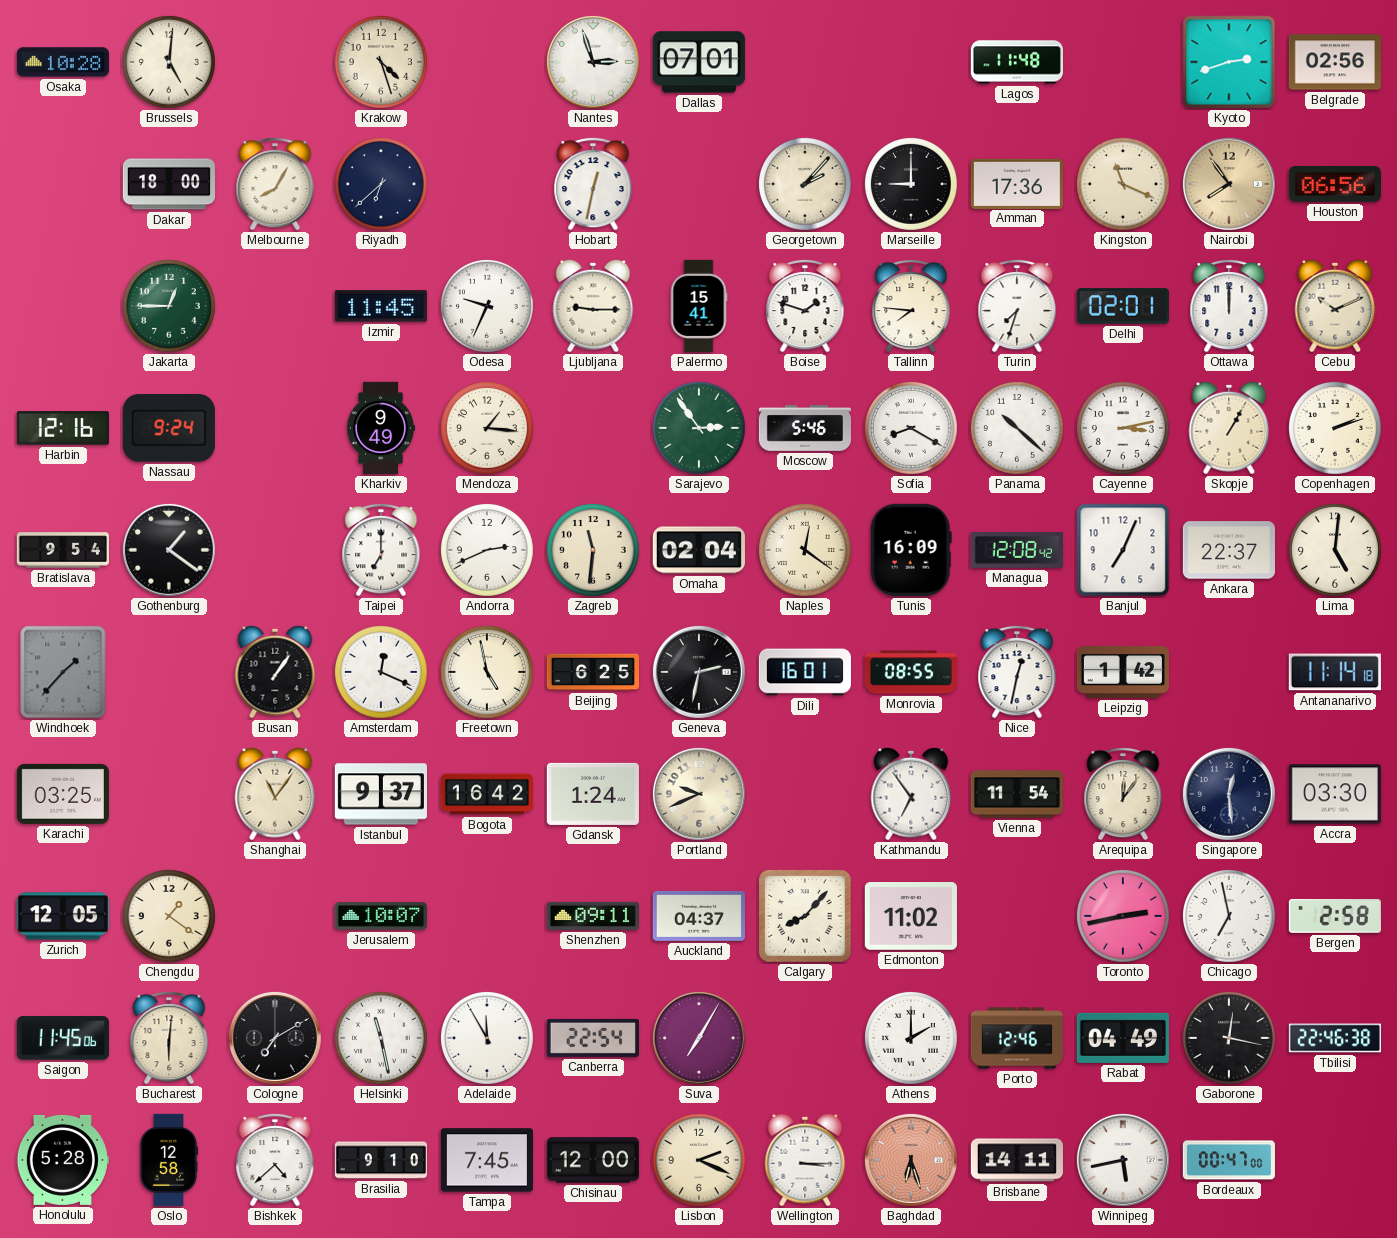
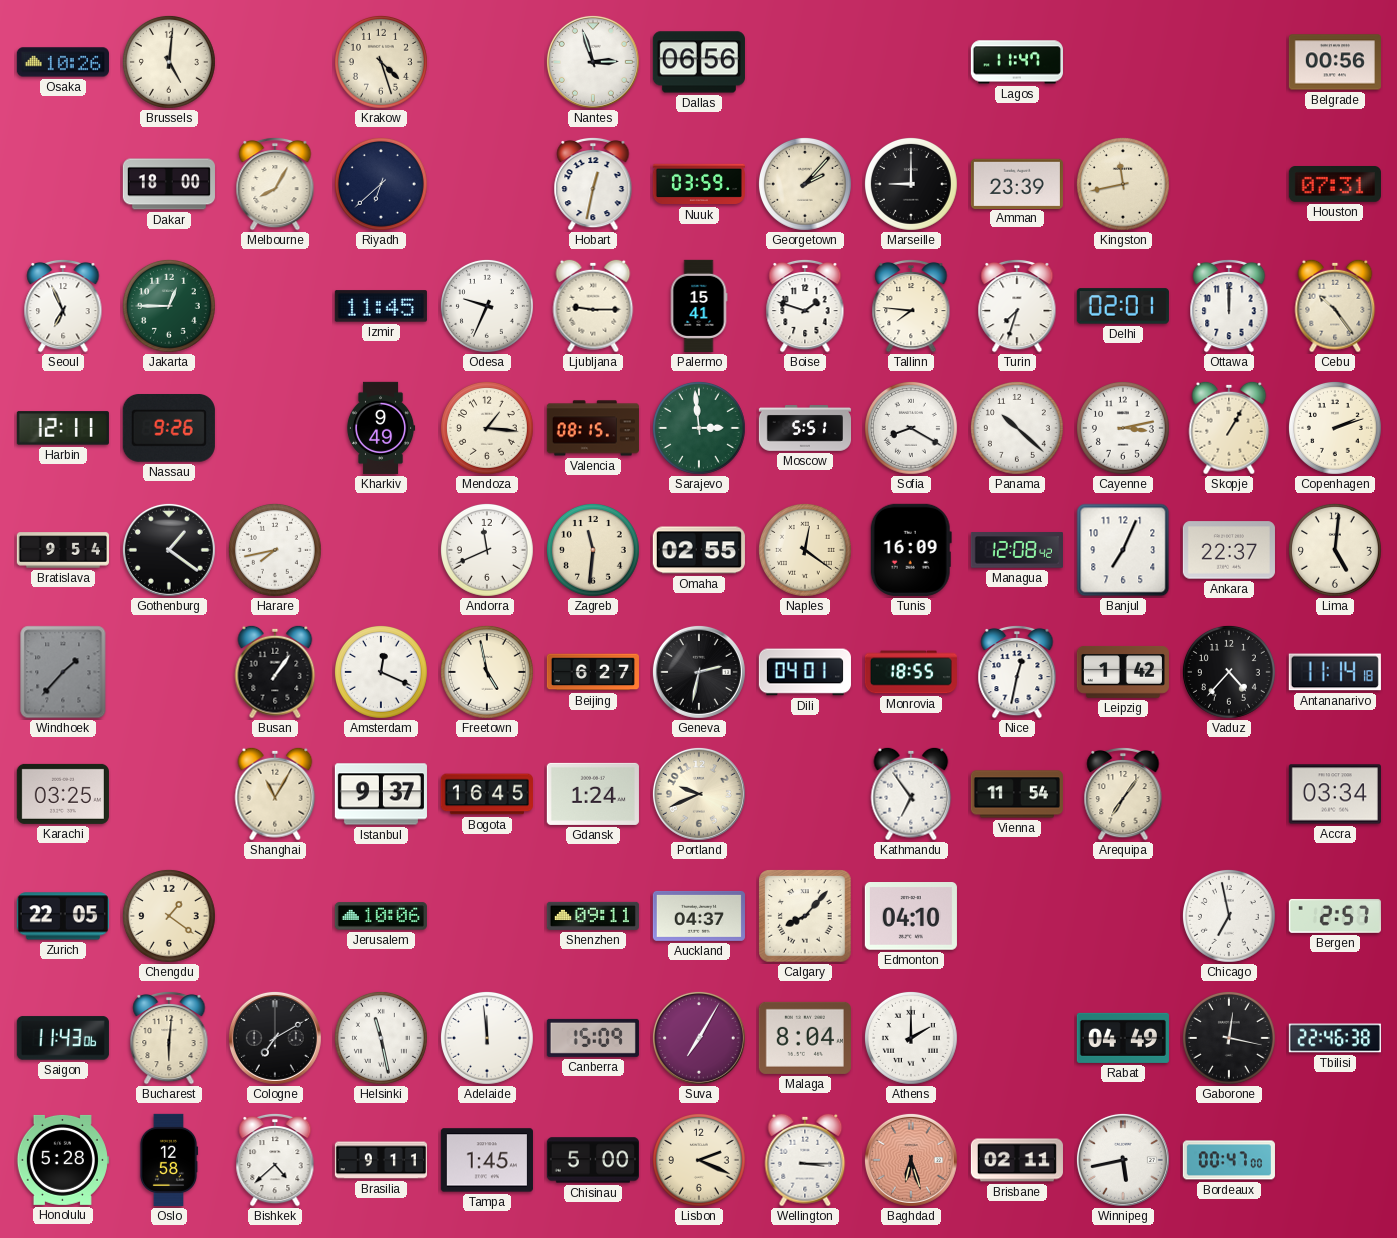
Osaka: 10:28 -> 10:26 (63, 62)
Dallas: 07:01 -> 06:56 (699, 62)
Lagos: 11:48 -> 11:47 (1017, 62)
Kyoto: 2:42 -> none (1229, 62)
Belgrade: 02:56 -> 00:56 (1335, 62)
Nuuk: none -> 03:59 (698, 184)
Amman: 17:36 -> 23:39 (1017, 183)
Kingston: 11:19 -> 11:43 (1123, 184)
Nairobi: 7:54 -> none (1229, 184)
Houston: 06:56 -> 07:31 (1335, 185)
Seoul: none -> 6:56 (63, 306)
Cebu: 10:11 -> 10:24 (1335, 306)
Harbin: 12:16 -> 12:11 (63, 428)
Nassau: 9:24 -> 9:26 (169, 429)
Valencia: none -> 08:15 (593, 428)
Sarajevo: 2:54 -> 2:59 (699, 428)
Moscow: 5:46 -> 5:51 (804, 429)
Harare: none -> 7:43 (275, 550)
Taipei: 7:00 -> none (381, 550)
Andorra: 2:41 -> 11:41 (487, 550)
Omaha: 02:04 -> 02:55 (699, 550)
Beijing: 6:25 -> 6:27 (593, 672)
Dili: 16:01 -> 04:01 (805, 672)
Monrovia: 08:55 -> 18:55 (911, 672)
Vaduz: none -> 4:37 (1229, 672)
Shanghai: 11:06 -> 11:05 (275, 794)
Bogota: 16:42 -> 16:45 (487, 794)
Arequipa: 12:06 -> 7:06 (1123, 794)
Singapore: 12:29 -> none (1229, 794)
Accra: 03:30 -> 03:34 (1335, 794)
Zurich: 12:05 -> 22:05 (63, 916)
Jerusalem: 10:07 -> 10:06 (381, 916)
Edmonton: 11:02 -> 04:10 (911, 917)
Toronto: 2:43 -> none (1123, 916)
Bergen: 2:58 -> 2:57 (1335, 916)
Saigon: 11:45 -> 11:43 (63, 1038)
Adelaide: 11:55 -> 11:59 (487, 1038)
Canberra: 22:54 -> 15:09 (593, 1038)
Malaga: none -> 8:04 (805, 1038)
Porto: 12:46 -> none (1016, 1038)
Brasilia: 9:10 -> 9:11 (380, 1160)
Tampa: 7:45 -> 1:45 (487, 1160)
Chisinau: 12:00 -> 5:00 (593, 1160)
Brisbane: 14:11 -> 02:11 (1017, 1160)
